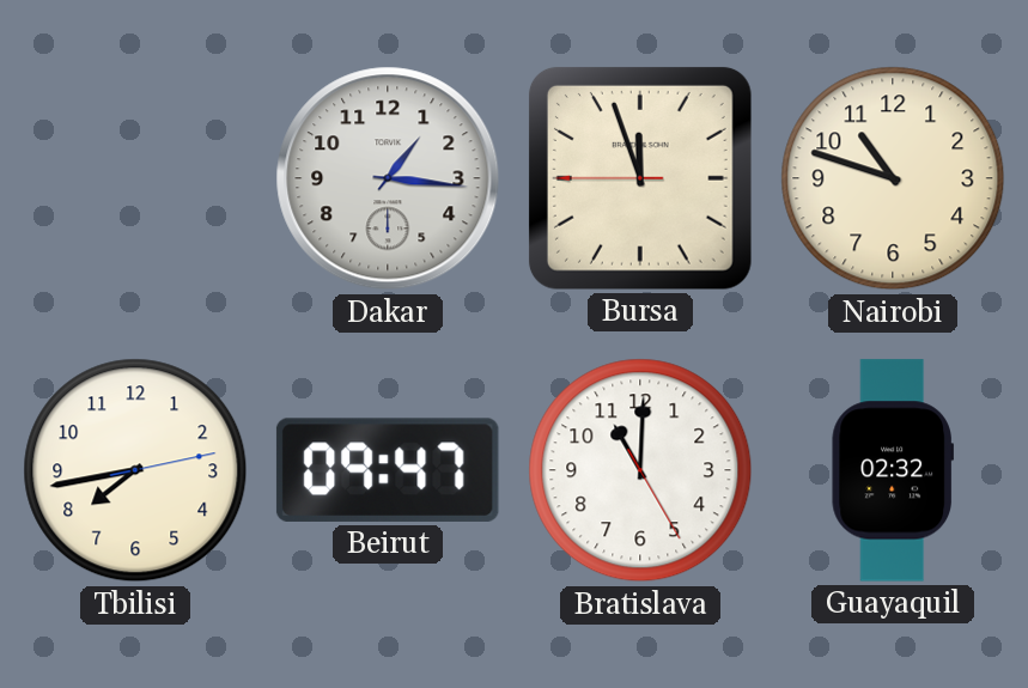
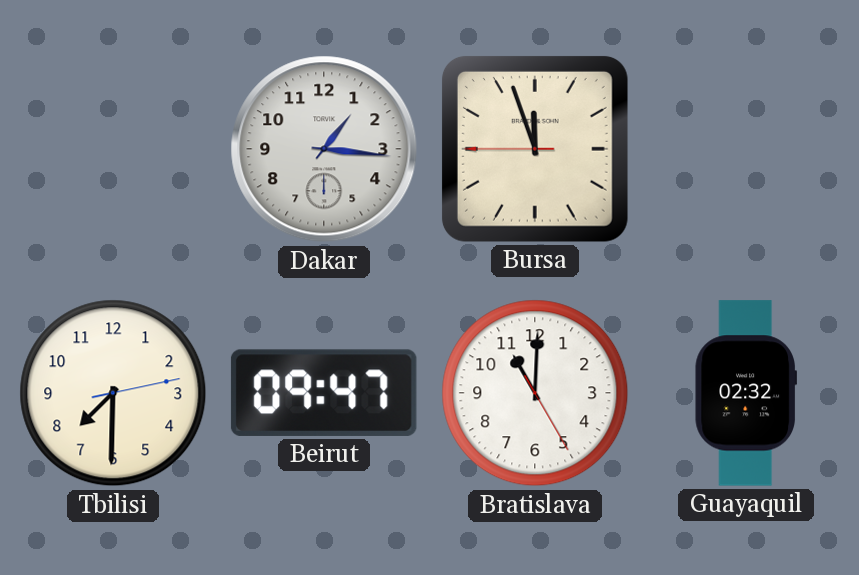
Nairobi: 10:48 -> none (893, 178)
Tbilisi: 7:43 -> 7:30 (113, 393)
